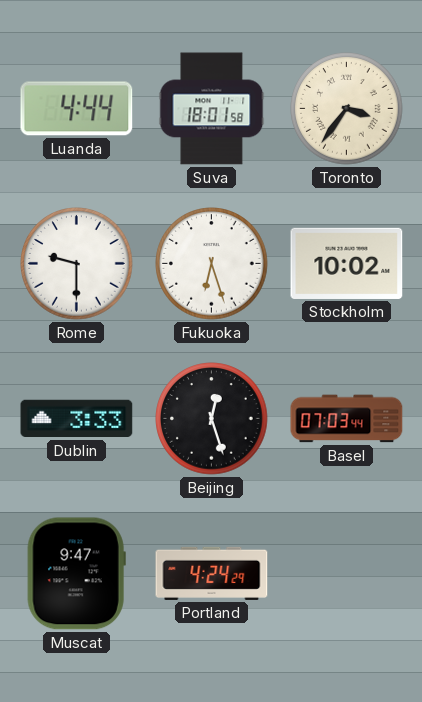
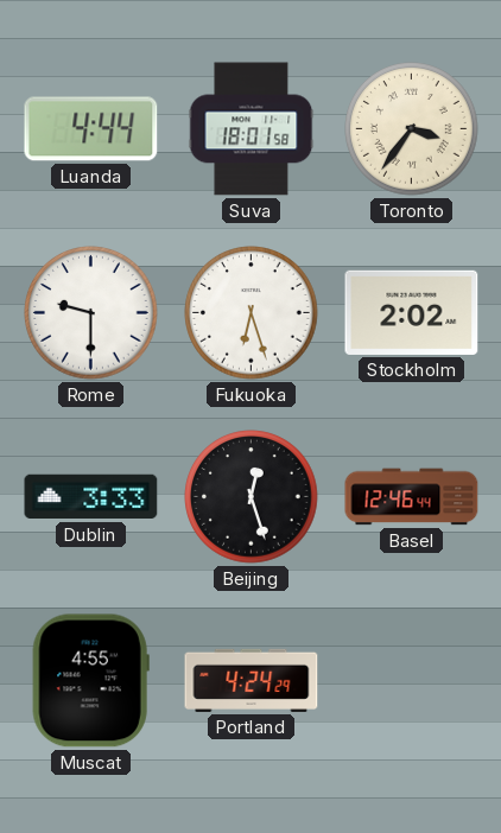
Stockholm: 10:02 -> 2:02 (412, 312)
Basel: 07:03 -> 12:46 (412, 497)
Muscat: 9:47 -> 4:55 (90, 681)
